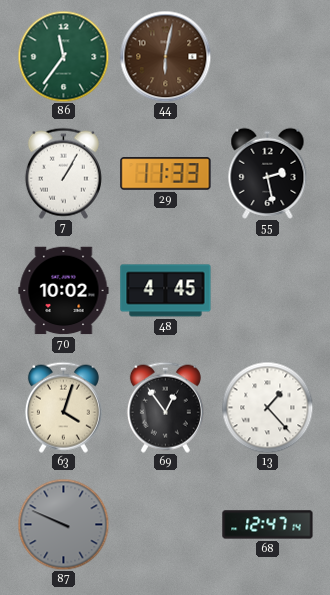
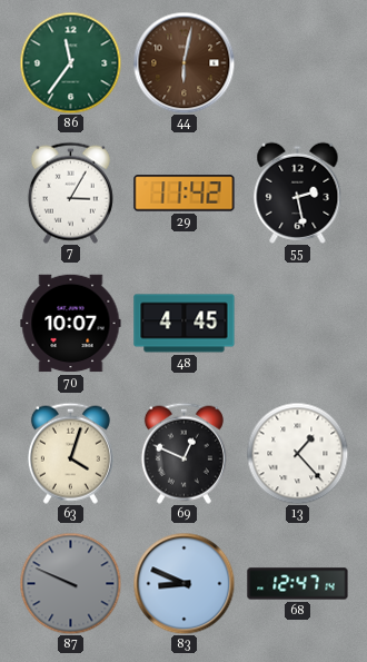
7: 1:05 -> 3:05 (70, 192)
29: 11:33 -> 11:42 (185, 194)
70: 10:02 -> 10:07 (71, 324)
69: 12:54 -> 12:49 (183, 453)
83: none -> 8:49 (183, 583)
